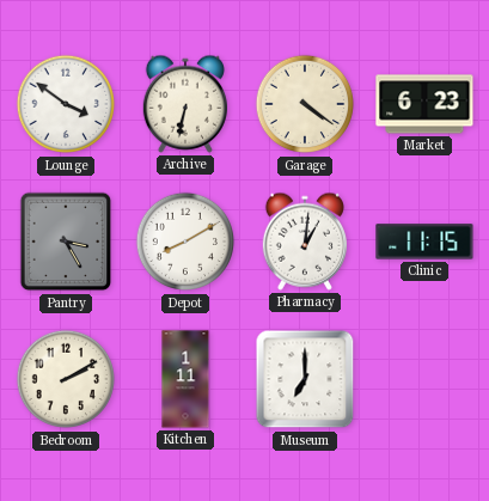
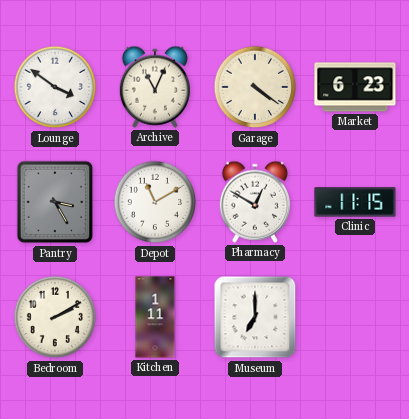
Archive: 6:32 -> 11:04 (154, 87)
Depot: 8:10 -> 11:10 (155, 202)
Pharmacy: 1:01 -> 12:50 (254, 202)
